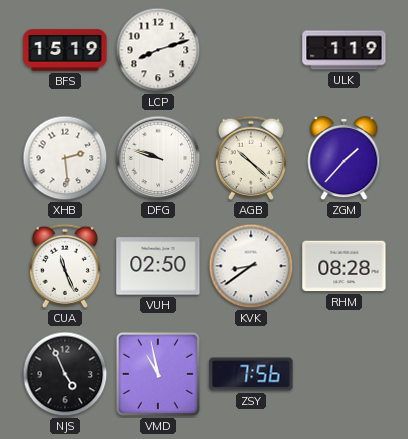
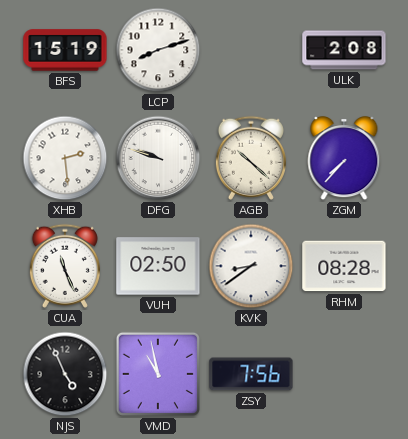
ULK: 1:19 -> 2:08 (344, 50)
ZGM: 1:37 -> 7:37 (344, 159)
